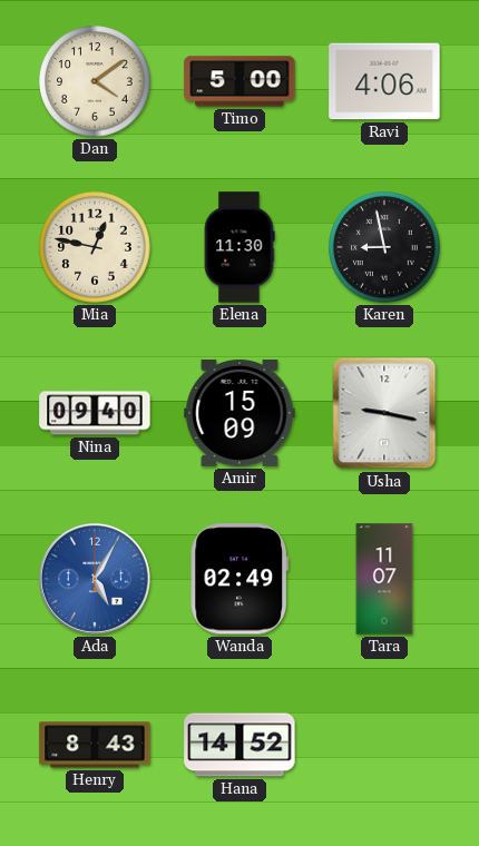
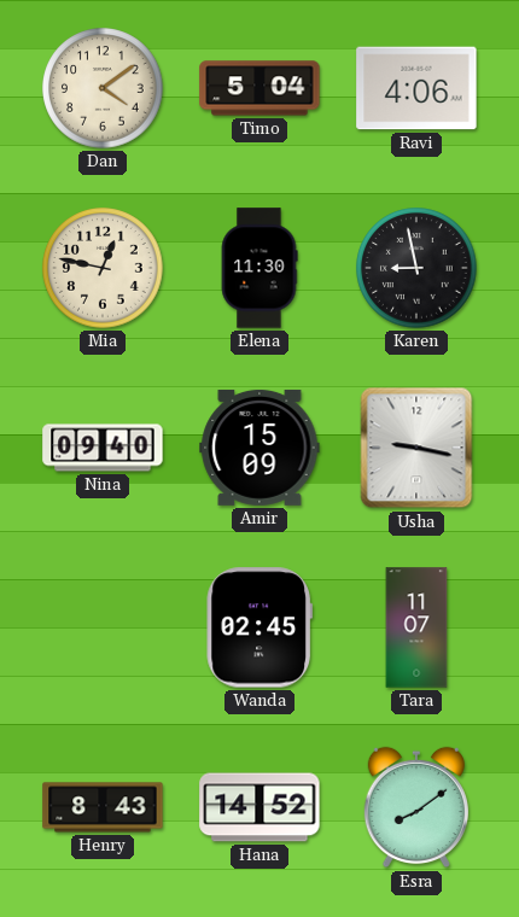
Timo: 5:00 -> 5:04 (259, 88)
Ada: 5:05 -> none (95, 579)
Wanda: 02:49 -> 02:45 (259, 627)
Esra: none -> 8:09 (416, 807)
